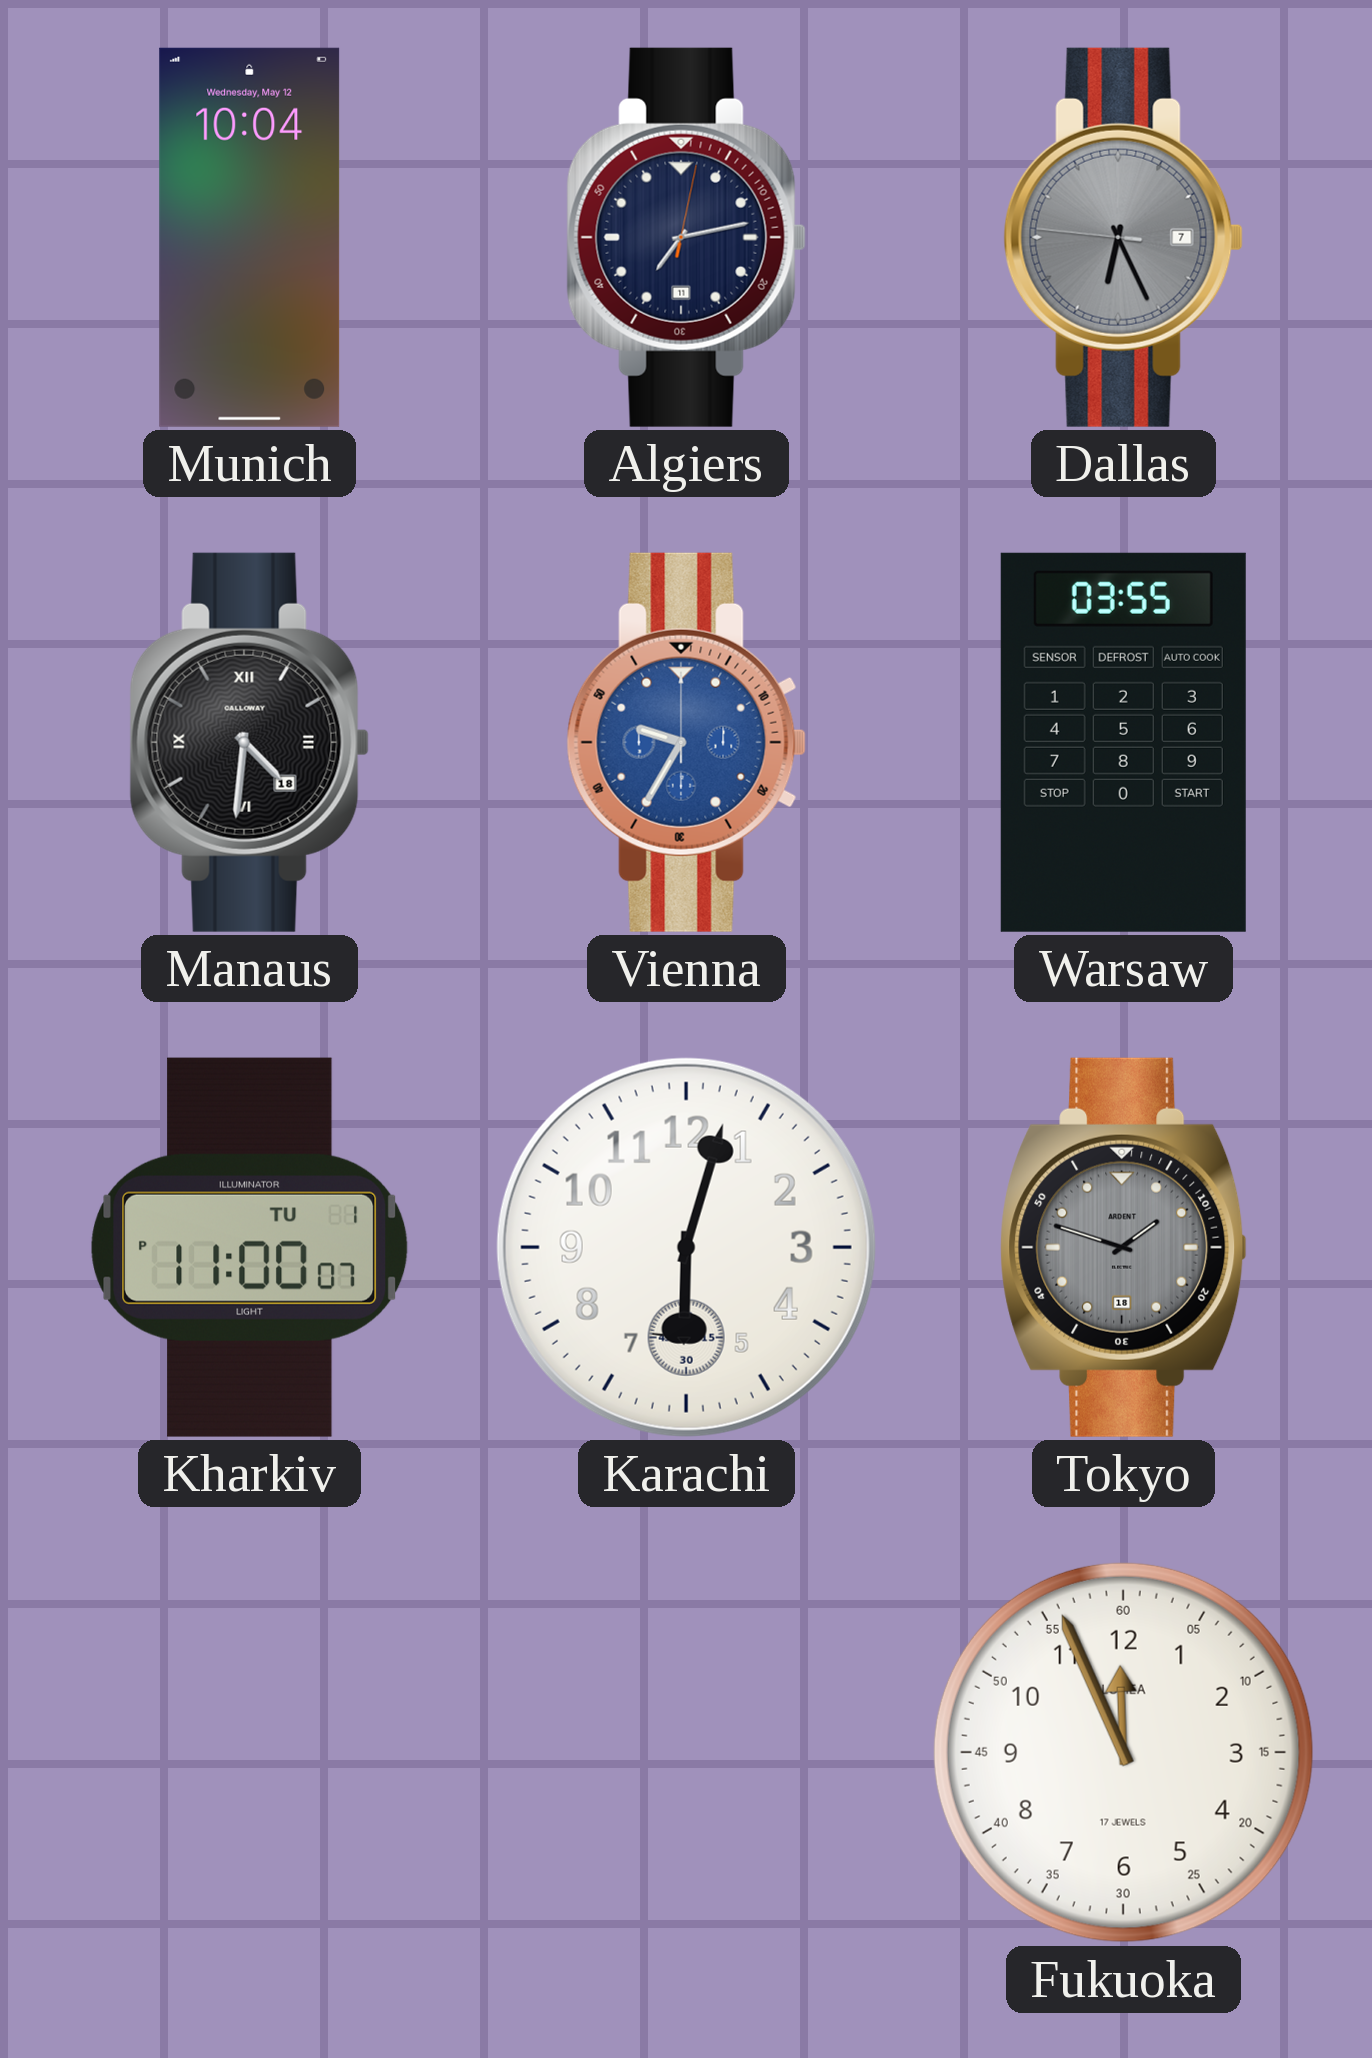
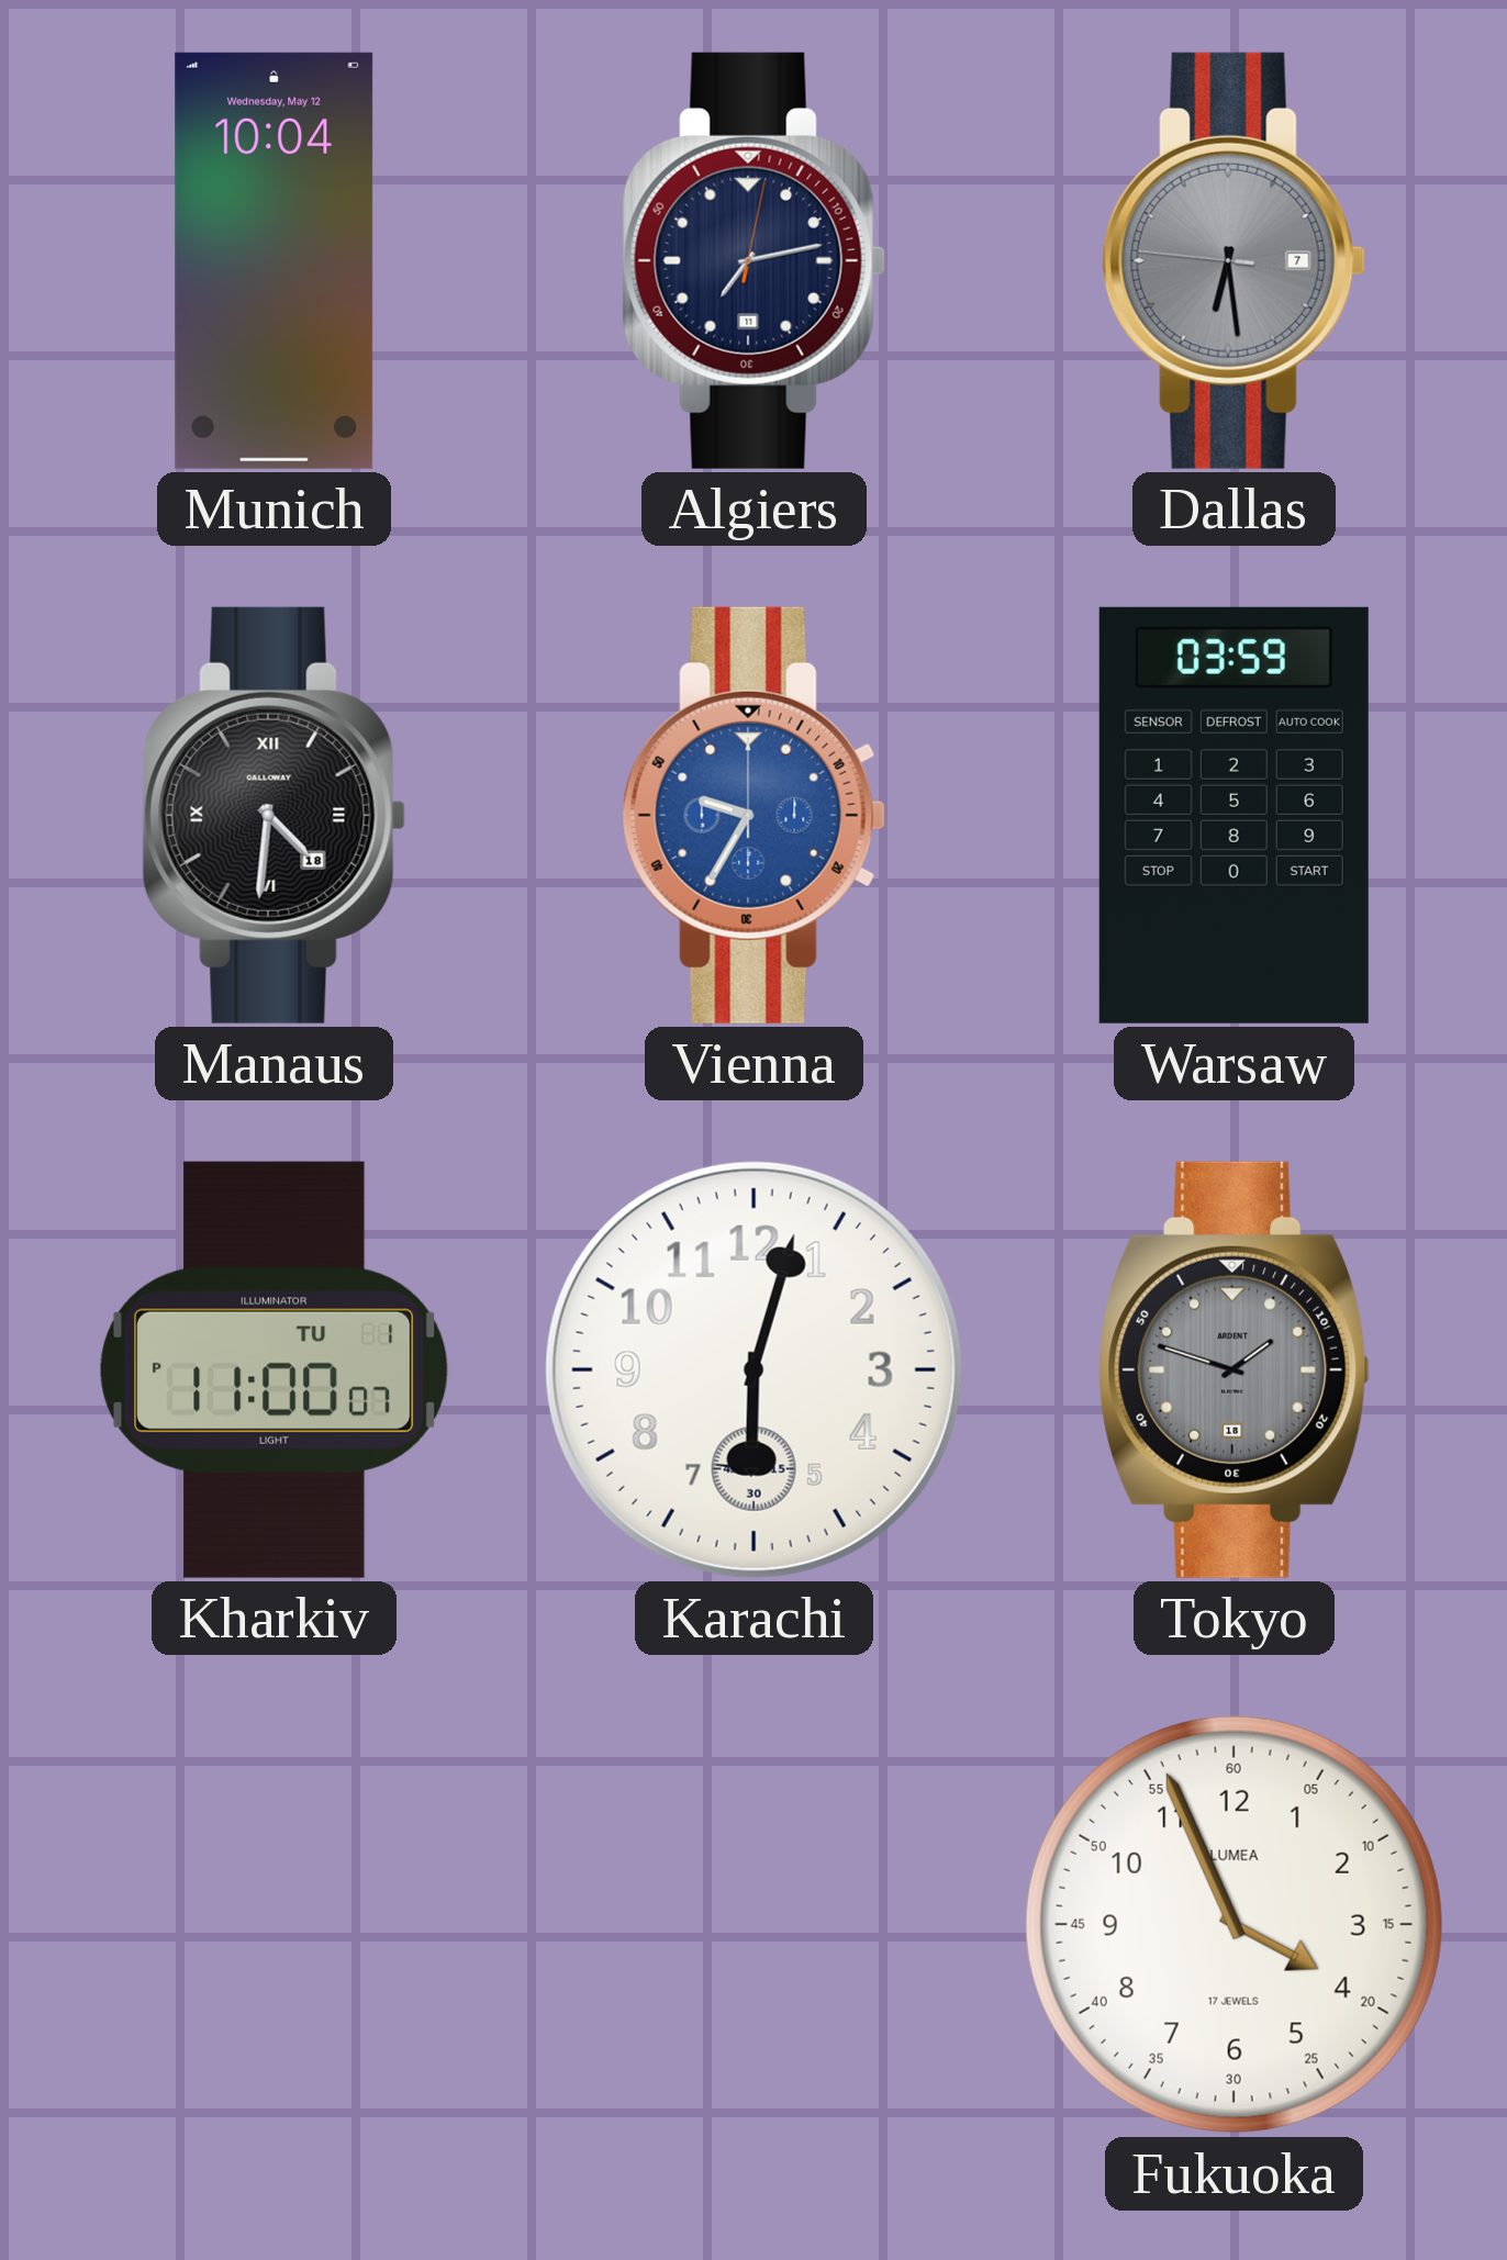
Dallas: 6:25 -> 6:28 (1233, 260)
Warsaw: 03:55 -> 03:59 (1233, 815)
Fukuoka: 11:56 -> 3:56 (1233, 1924)
